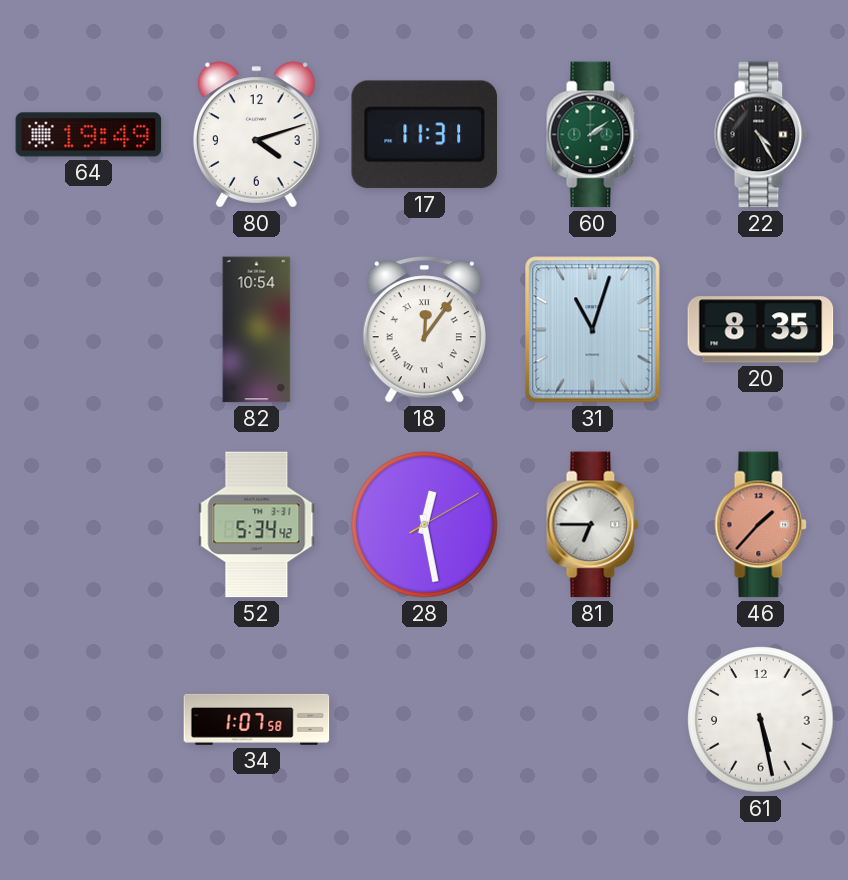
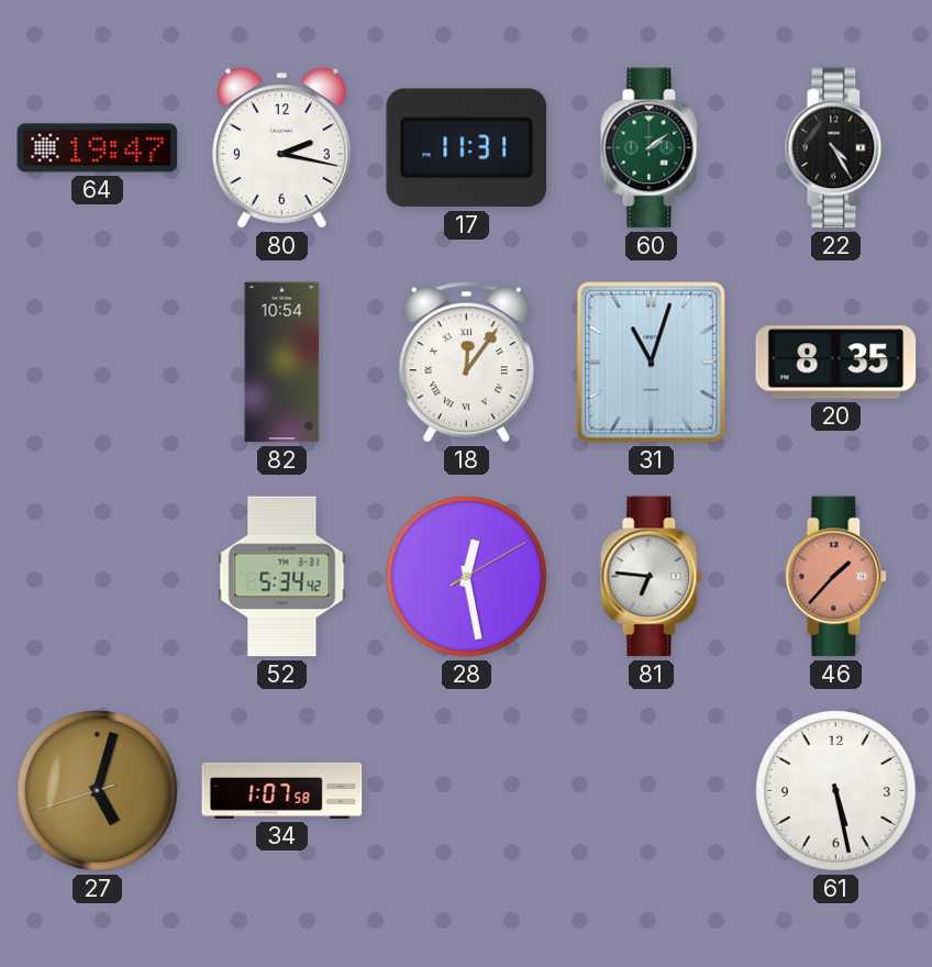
64: 19:49 -> 19:47 (98, 148)
80: 4:12 -> 2:17 (281, 148)
81: 6:45 -> 6:46 (652, 577)
27: none -> 5:02 (98, 791)
